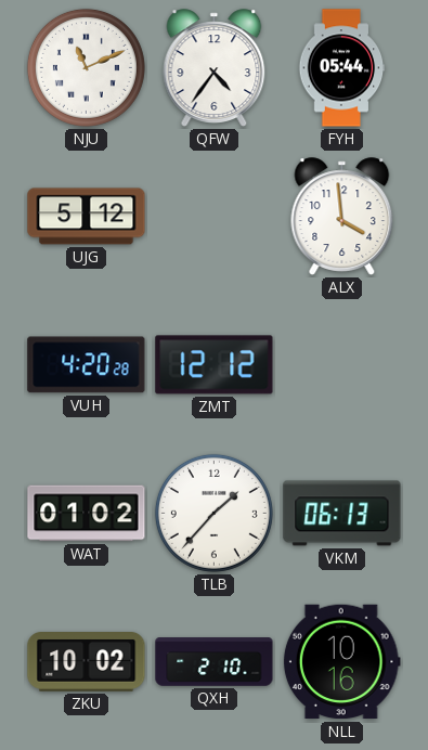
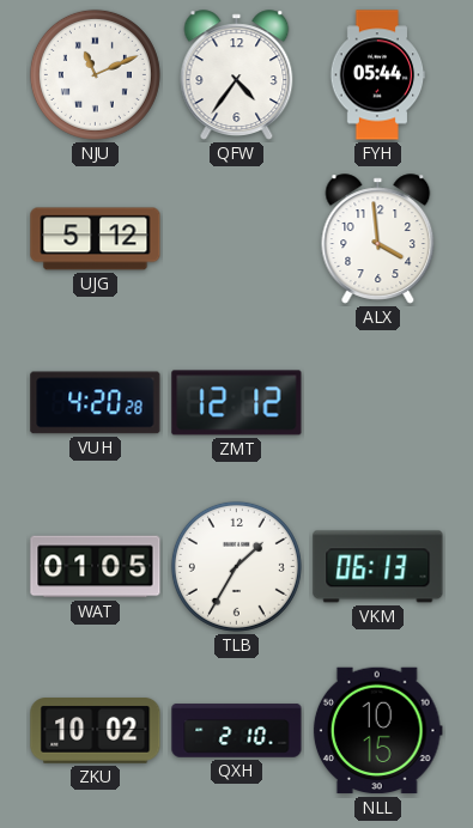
WAT: 01:02 -> 01:05 (96, 567)
TLB: 1:37 -> 1:35 (236, 566)
NLL: 10:16 -> 10:15 (377, 731)
